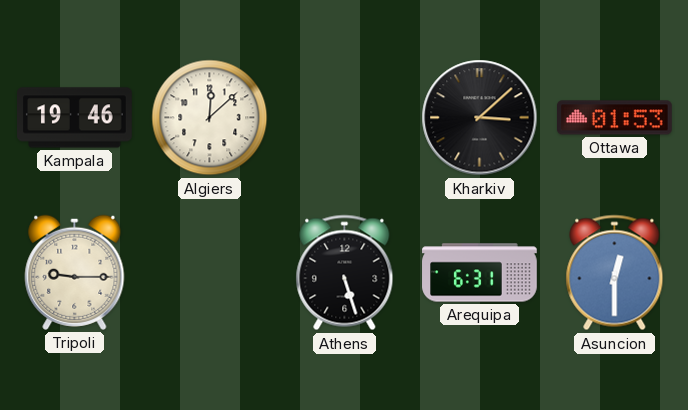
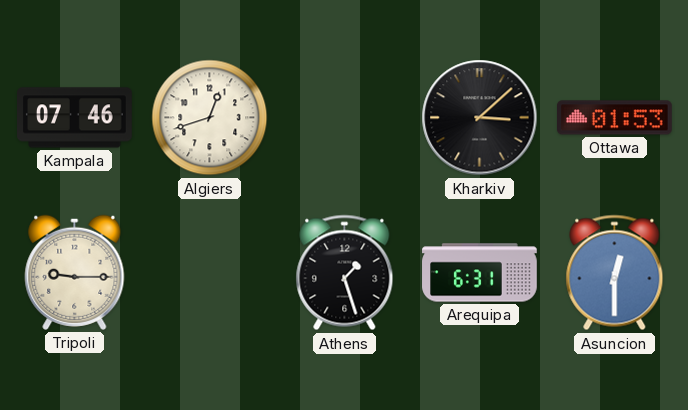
Kampala: 19:46 -> 07:46 (75, 118)
Algiers: 12:08 -> 12:42 (210, 118)
Athens: 5:27 -> 1:27 (345, 273)
